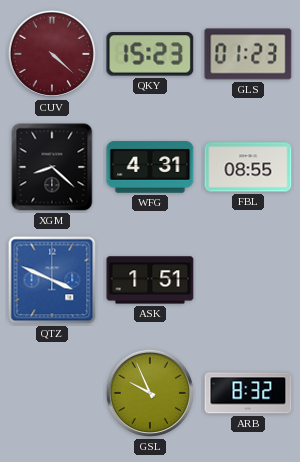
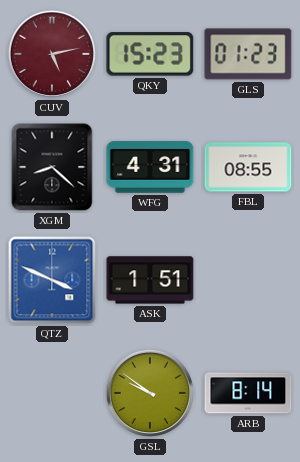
CUV: 4:22 -> 5:13 (52, 54)
GSL: 9:56 -> 9:51 (150, 393)
ARB: 8:32 -> 8:14 (248, 393)
